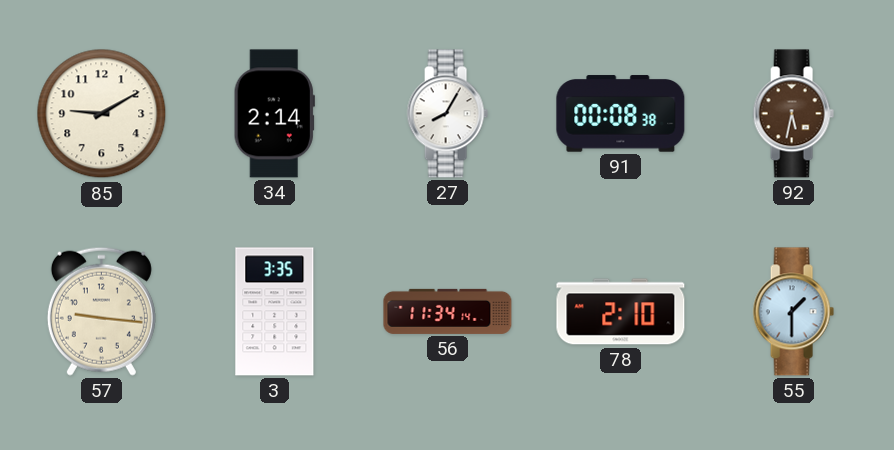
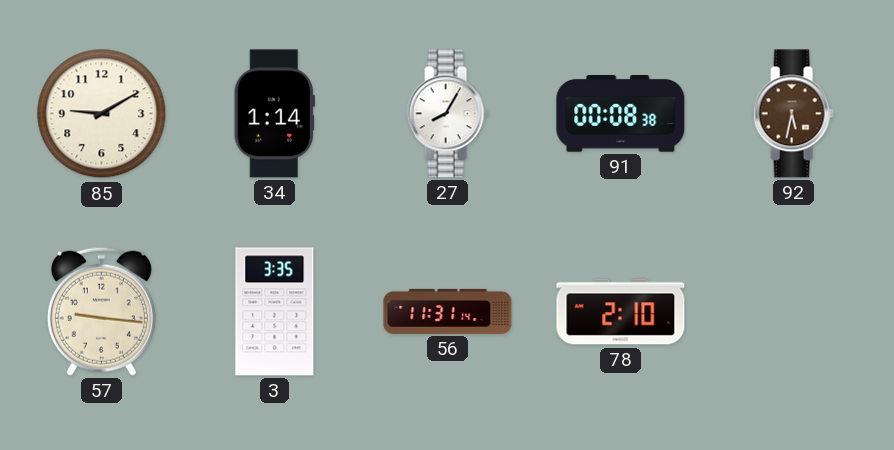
34: 2:14 -> 1:14 (274, 114)
56: 11:34 -> 11:31 (448, 311)
55: 1:30 -> none (793, 312)
